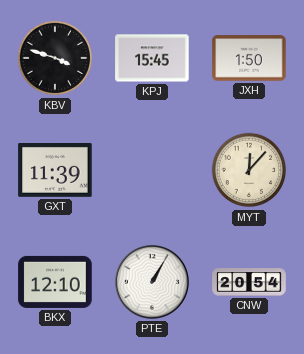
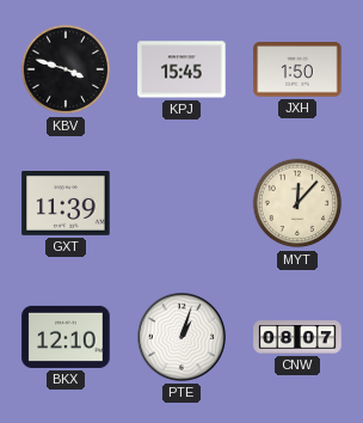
PTE: 1:05 -> 1:03 (181, 337)
CNW: 20:54 -> 08:07 (297, 337)
